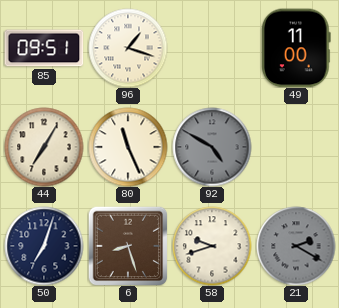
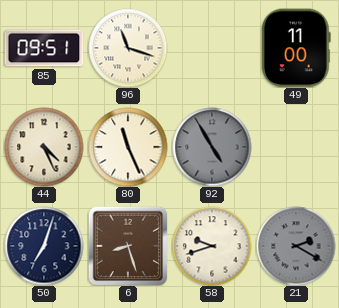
96: 1:18 -> 11:18 (128, 48)
44: 7:05 -> 4:26 (44, 147)
92: 4:50 -> 4:55 (212, 147)
